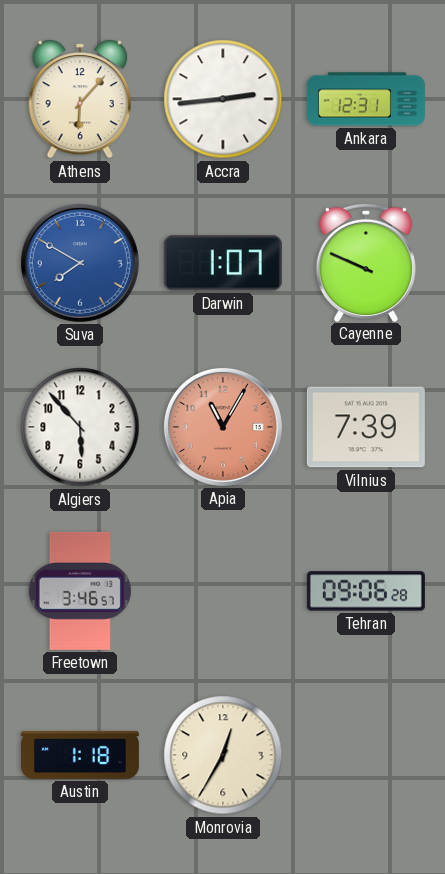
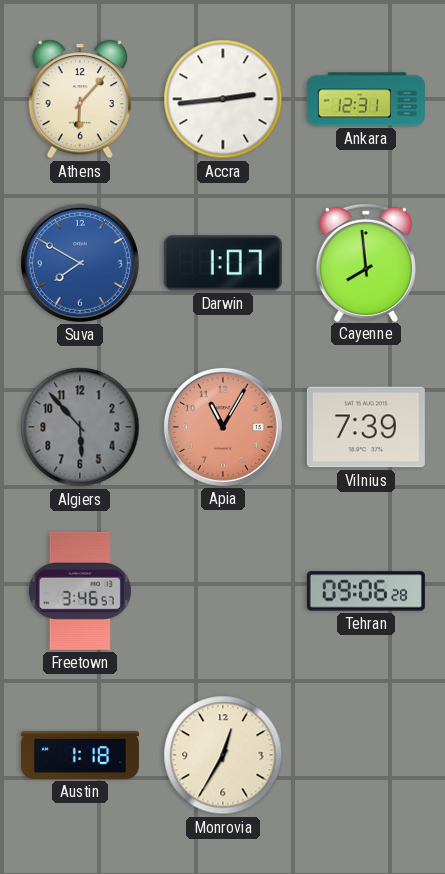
Cayenne: 9:49 -> 7:59 (366, 262)
Algiers dial: white -> grey (80, 427)
